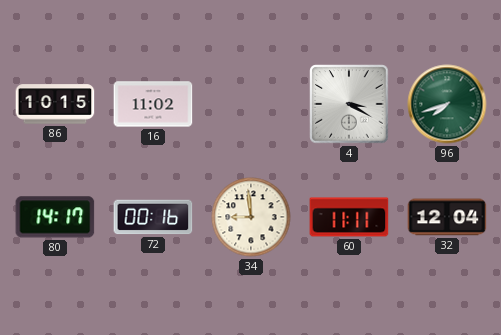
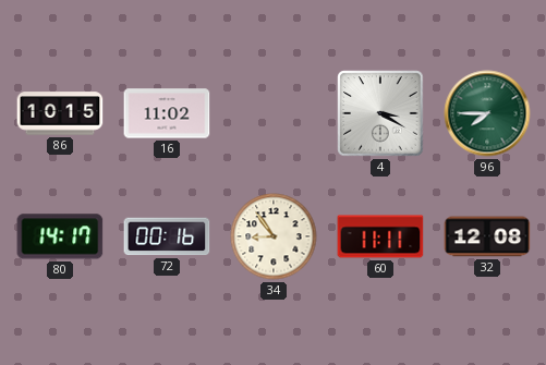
96: 7:42 -> 7:45 (487, 113)
34: 8:59 -> 8:54 (274, 236)
32: 12:04 -> 12:08 (487, 236)
